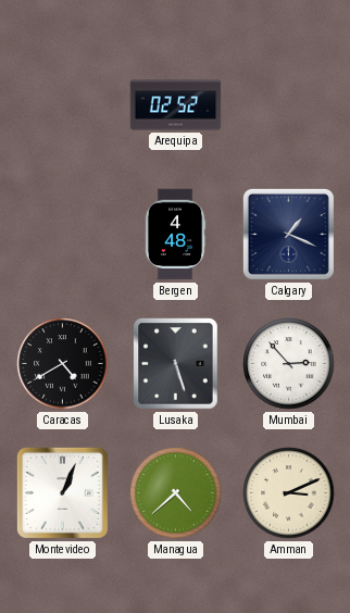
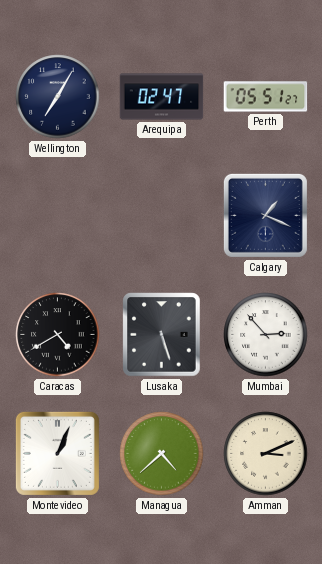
Wellington: none -> 7:05 (58, 97)
Arequipa: 02:52 -> 02:47 (162, 97)
Perth: none -> 05:51 (266, 97)
Bergen: 4:48 -> none (175, 235)
